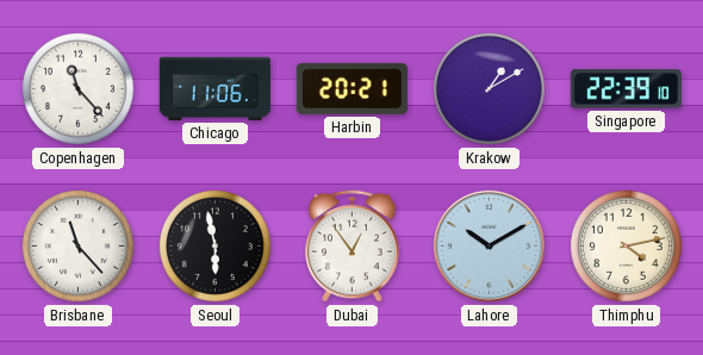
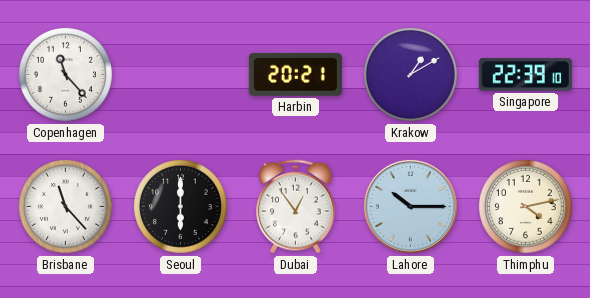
Chicago: 11:06 -> none (214, 88)
Seoul: 5:58 -> 6:00 (180, 206)
Lahore: 10:10 -> 10:15 (410, 206)
